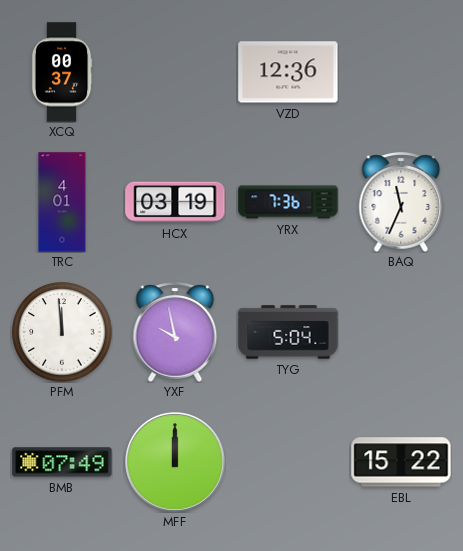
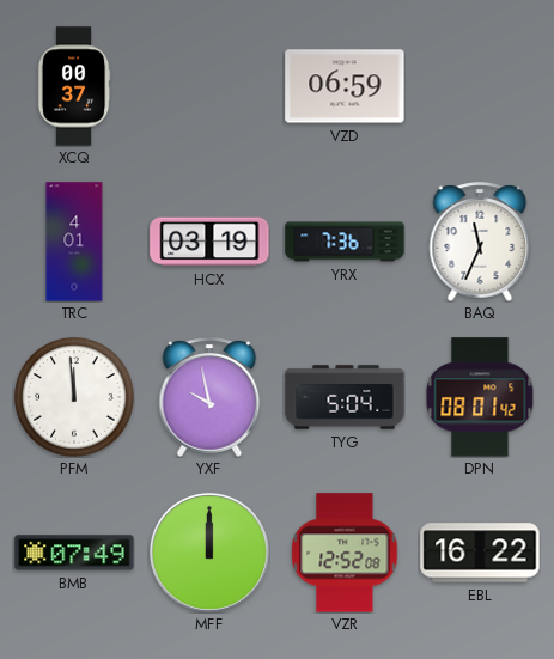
VZD: 12:36 -> 06:59 (345, 86)
DPN: none -> 08:01 (480, 397)
VZR: none -> 12:52 (345, 553)
EBL: 15:22 -> 16:22 (480, 553)
